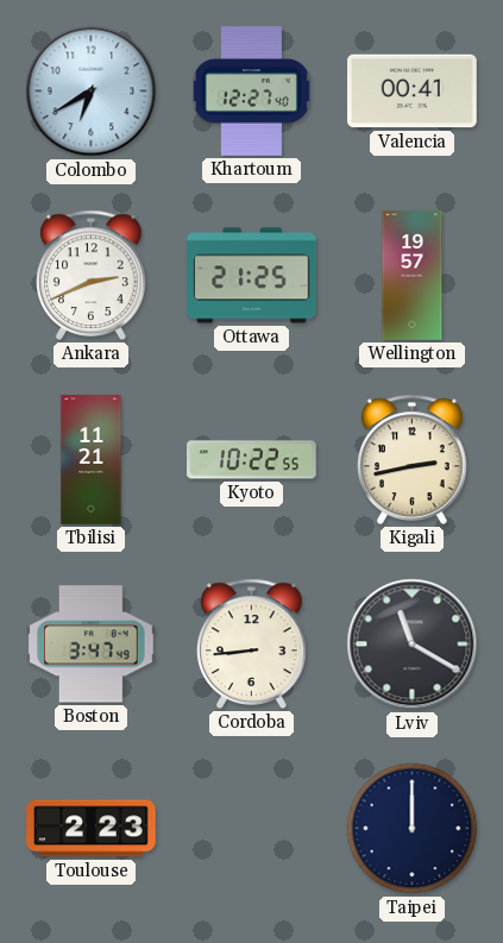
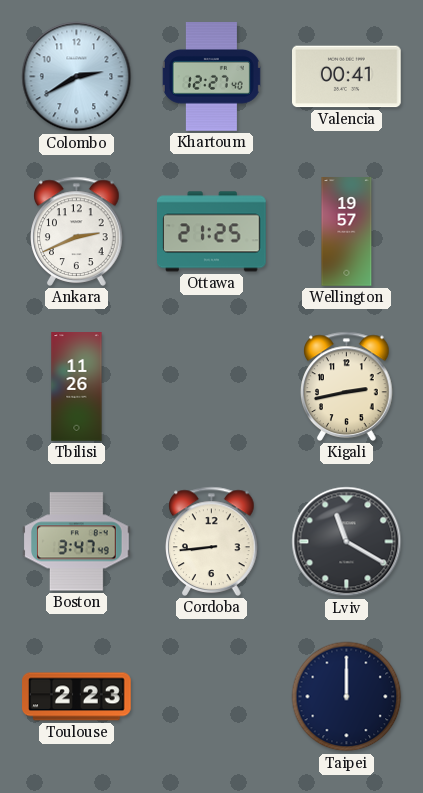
Colombo: 6:40 -> 2:40 (77, 77)
Tbilisi: 11:21 -> 11:26 (77, 387)
Kyoto: 10:22 -> none (252, 460)
